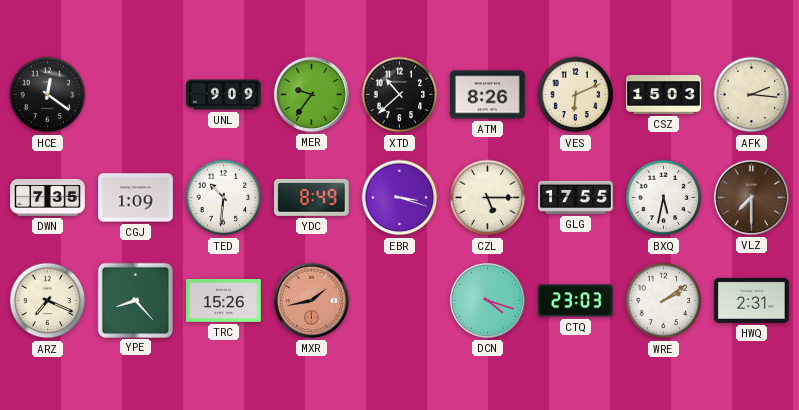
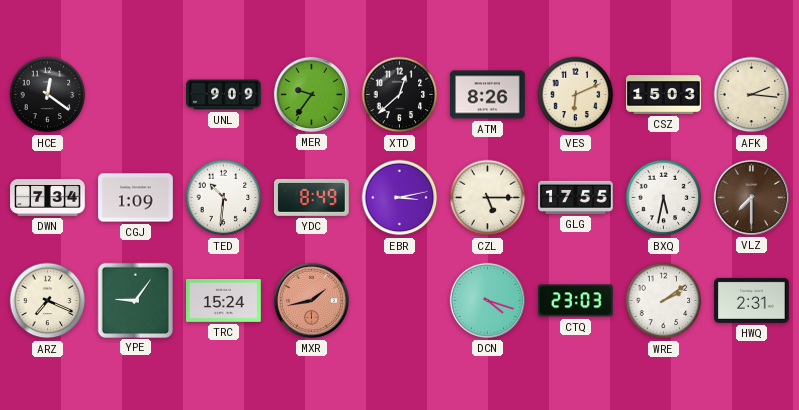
XTD: 10:38 -> 12:38 (400, 95)
DWN: 7:35 -> 7:34 (48, 197)
EBR: 3:18 -> 3:13 (400, 198)
YPE: 8:23 -> 9:06 (135, 300)
TRC: 15:26 -> 15:24 (224, 301)
